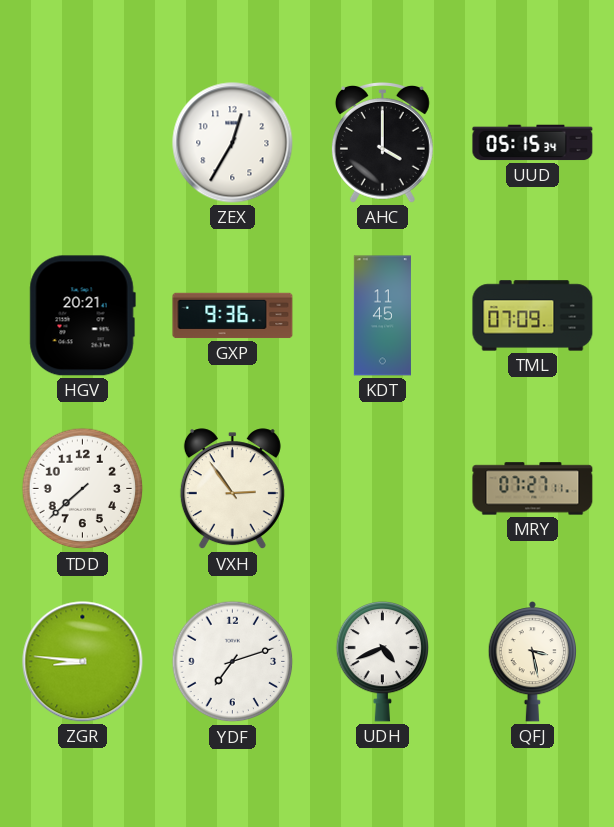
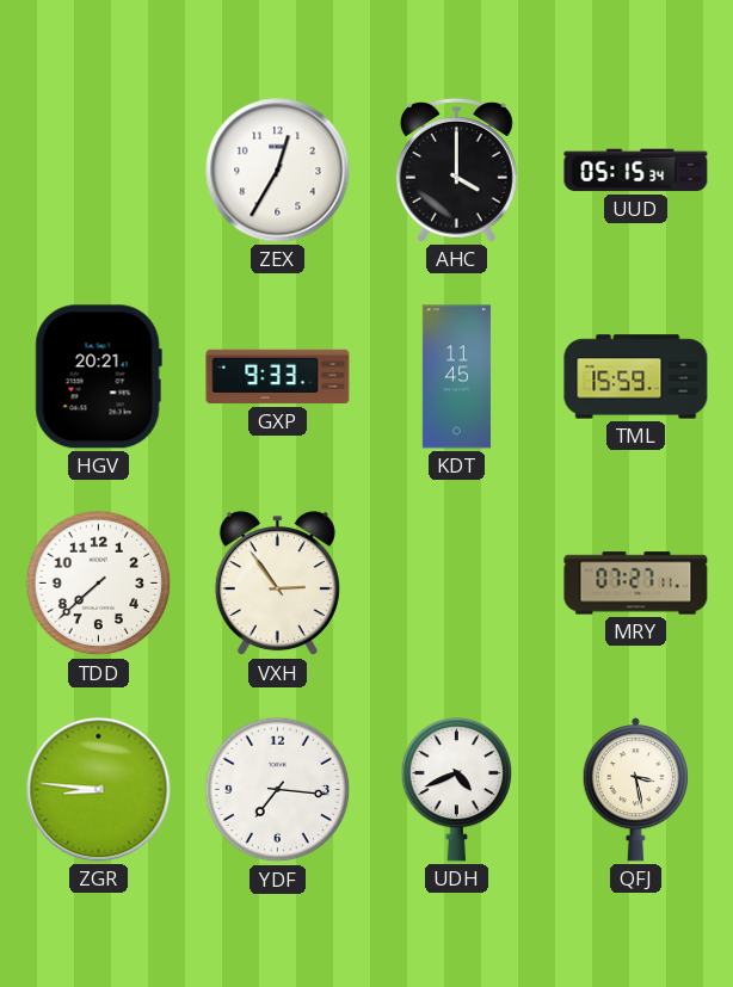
GXP: 9:36 -> 9:33 (278, 377)
TML: 07:09 -> 15:59 (636, 377)
YDF: 7:12 -> 7:16 (278, 790)
